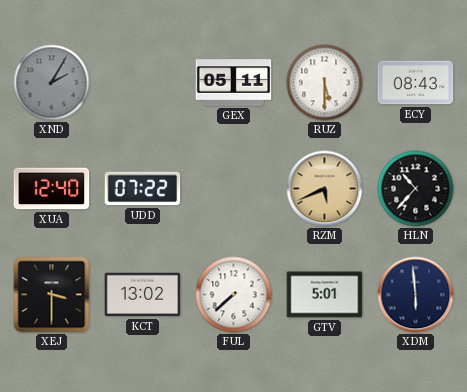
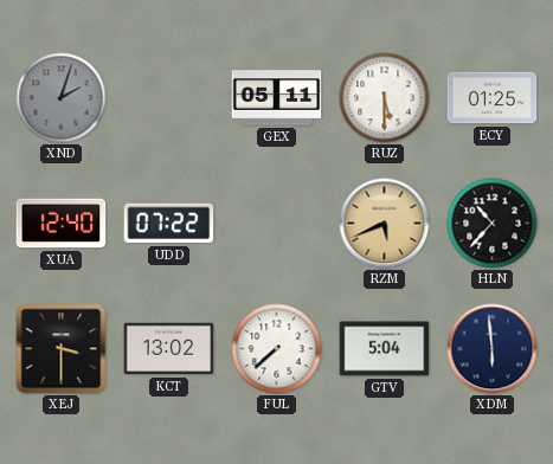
XND: 2:05 -> 2:03 (62, 98)
ECY: 08:43 -> 01:25 (493, 98)
GTV: 5:01 -> 5:04 (385, 349)
